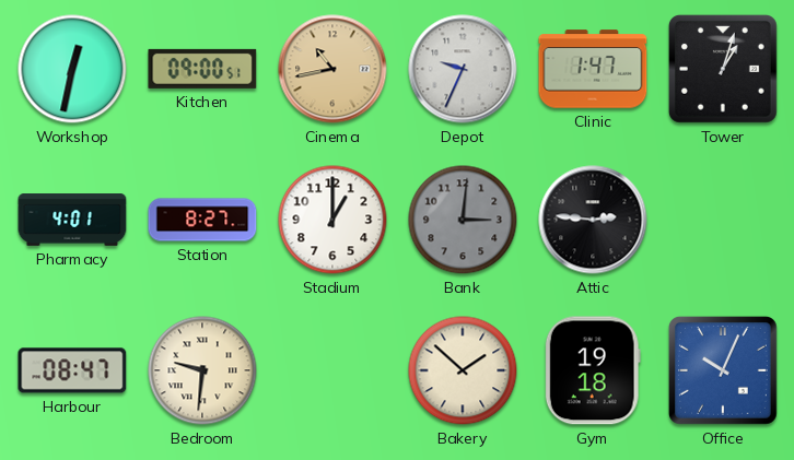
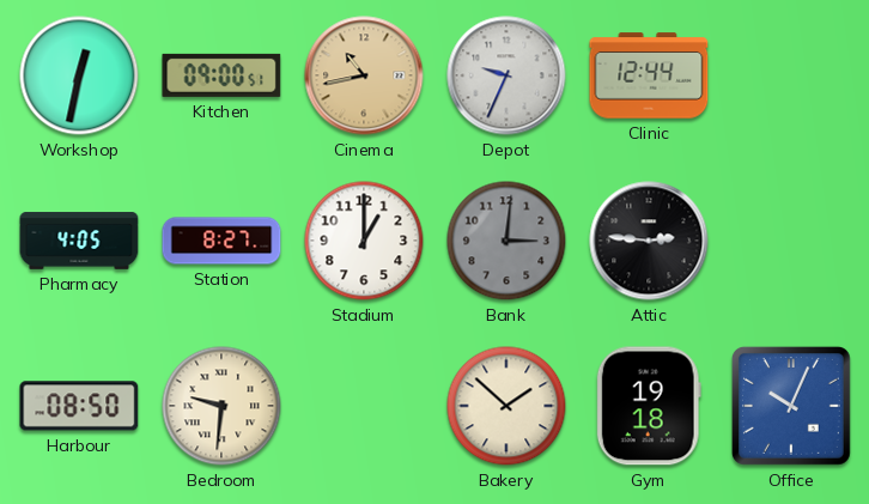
Clinic: 1:47 -> 12:44 (649, 75)
Tower: 1:03 -> none (723, 69)
Pharmacy: 4:01 -> 4:05 (79, 241)
Harbour: 08:47 -> 08:50 (79, 406)
